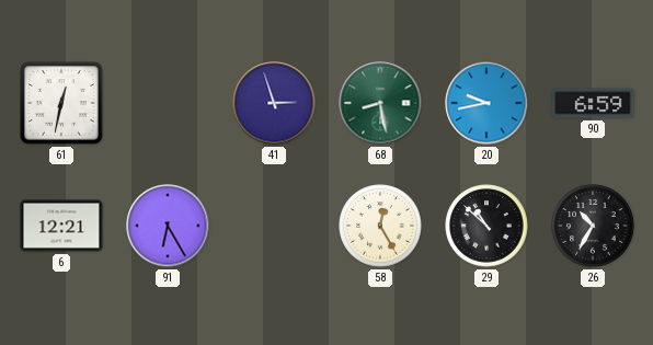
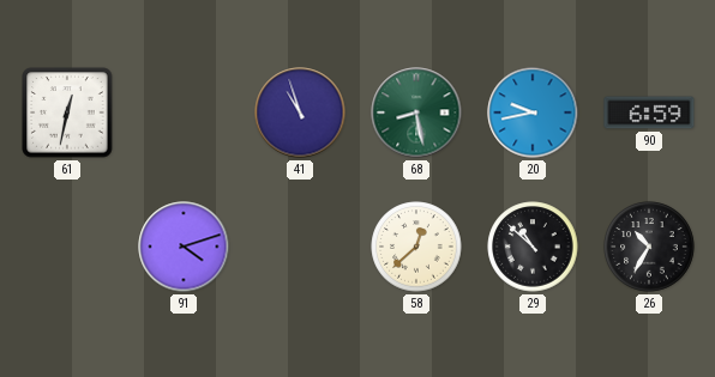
41: 2:57 -> 10:57 (300, 113)
6: 12:21 -> none (61, 226)
91: 6:25 -> 4:12 (184, 247)
58: 12:25 -> 12:38 (416, 247)
